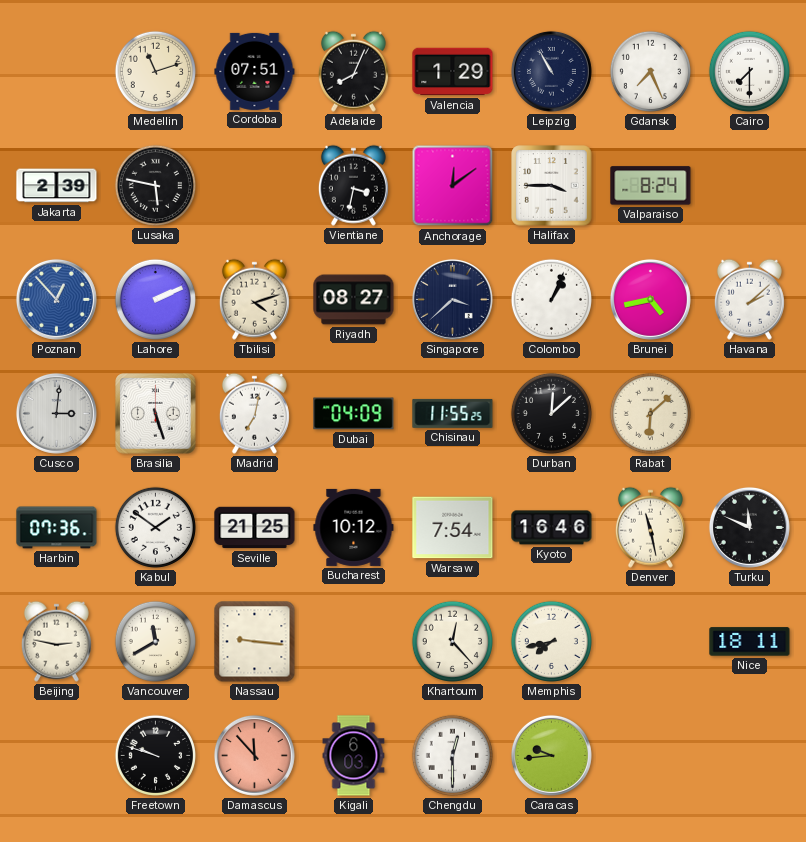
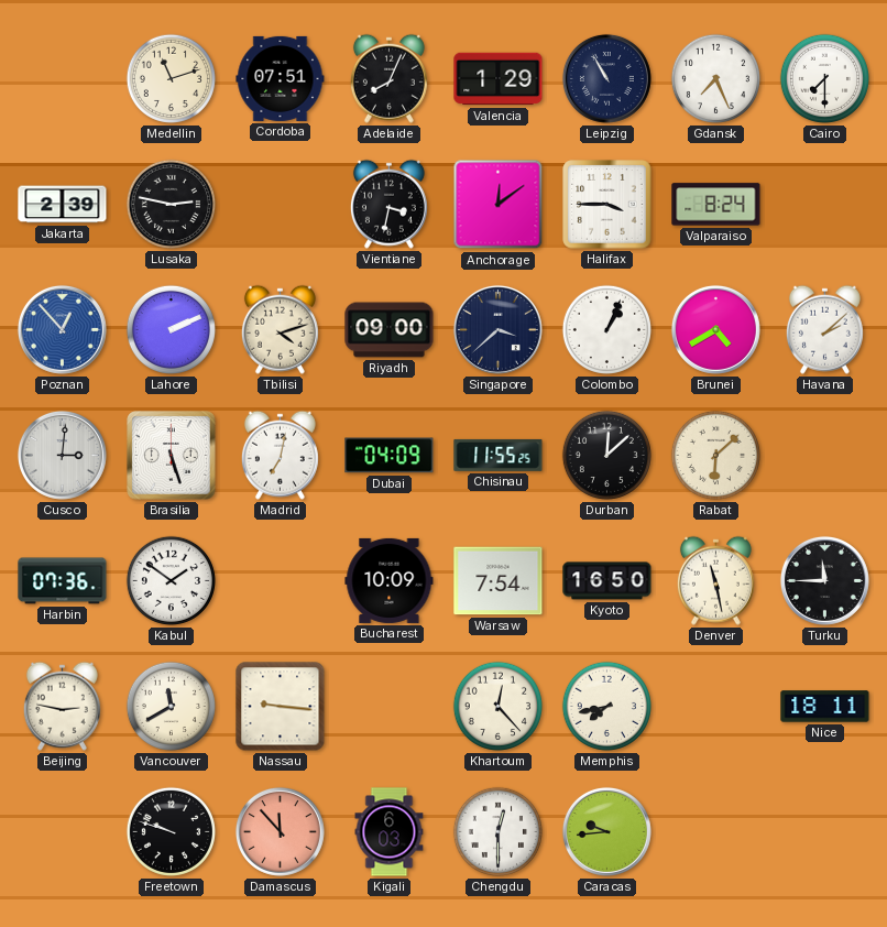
Lusaka: 5:47 -> 2:47 (171, 204)
Riyadh: 08:27 -> 09:00 (390, 330)
Brunei: 4:43 -> 4:40 (715, 329)
Seville: 21:25 -> none (255, 528)
Bucharest: 10:12 -> 10:09 (390, 580)
Kyoto: 16:46 -> 16:50 (607, 581)
Turku: 11:49 -> 11:45 (824, 580)
